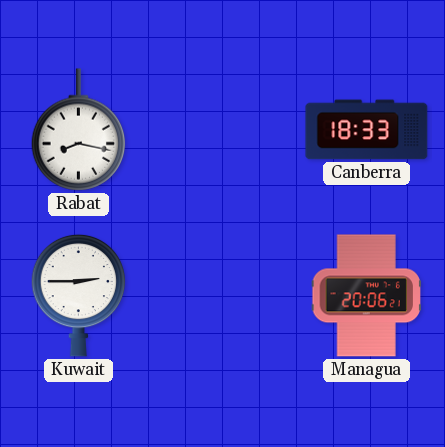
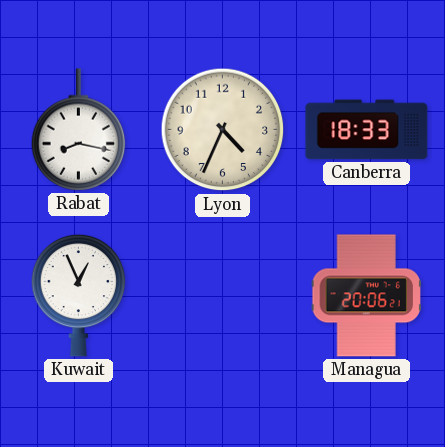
Lyon: none -> 4:34 (223, 130)
Kuwait: 2:45 -> 12:56 (79, 295)
